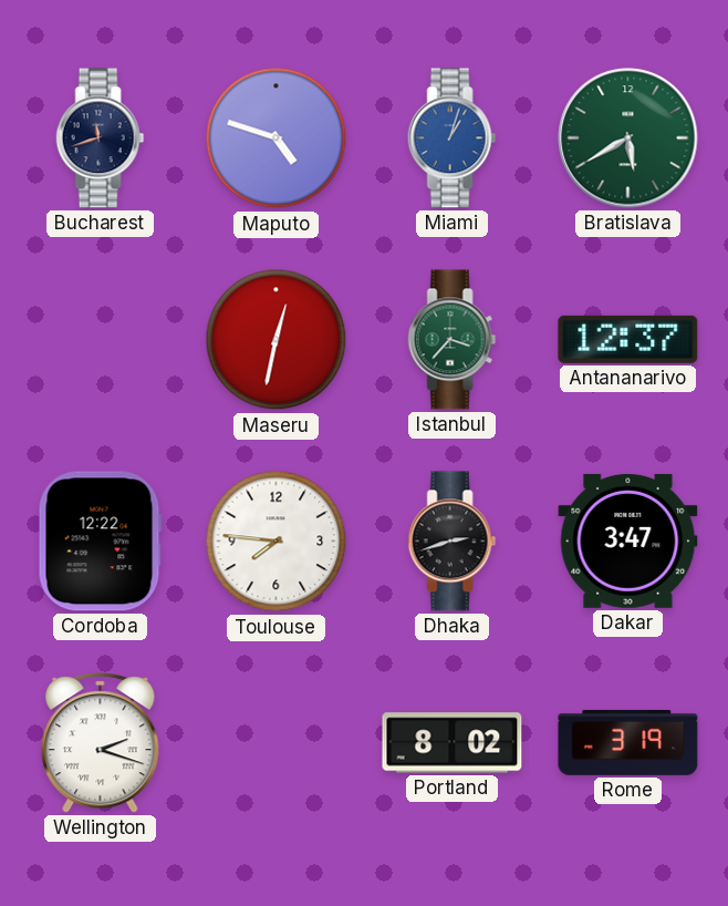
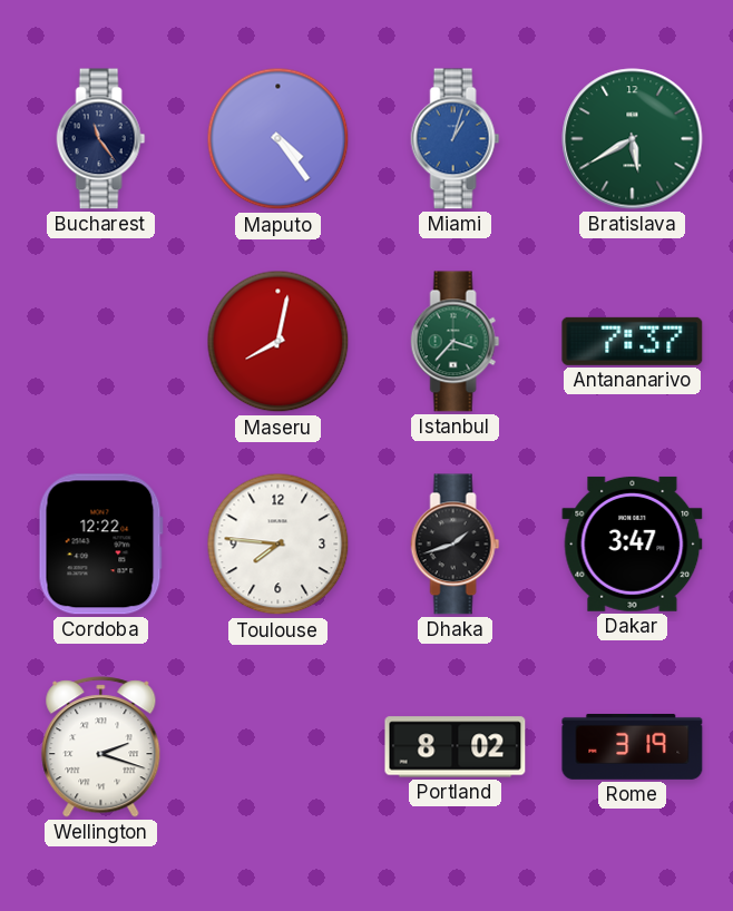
Bucharest: 11:42 -> 11:24 (101, 139)
Maputo: 4:48 -> 4:24 (278, 139)
Maseru: 12:32 -> 8:02 (278, 342)
Antananarivo: 12:37 -> 7:37 (633, 341)
Dhaka: 2:42 -> 1:42 (456, 545)
